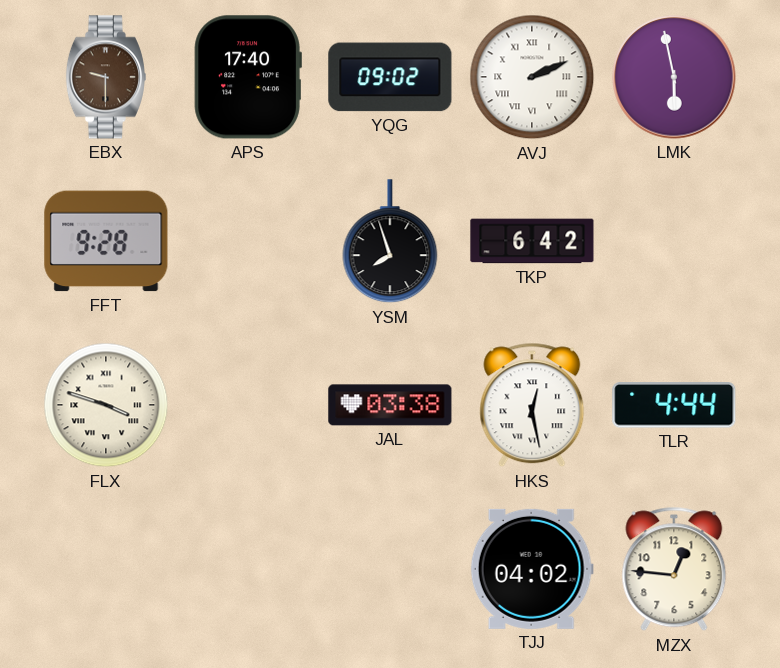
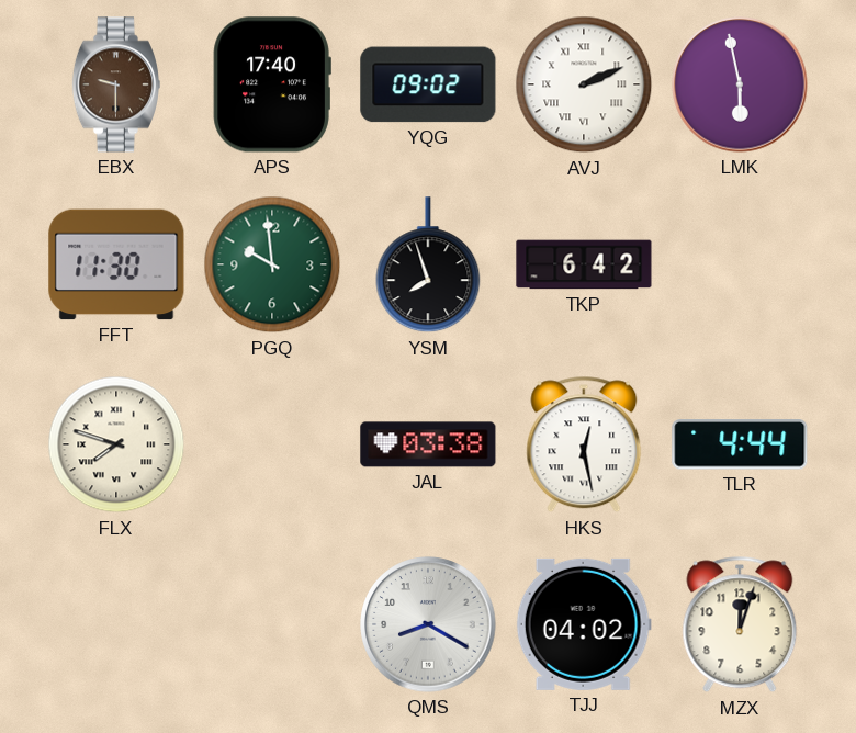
FFT: 9:28 -> 11:30 (116, 264)
PGQ: none -> 9:59 (272, 264)
FLX: 3:48 -> 7:48 (116, 444)
QMS: none -> 8:20 (428, 624)
MZX: 12:46 -> 12:03 (740, 624)
